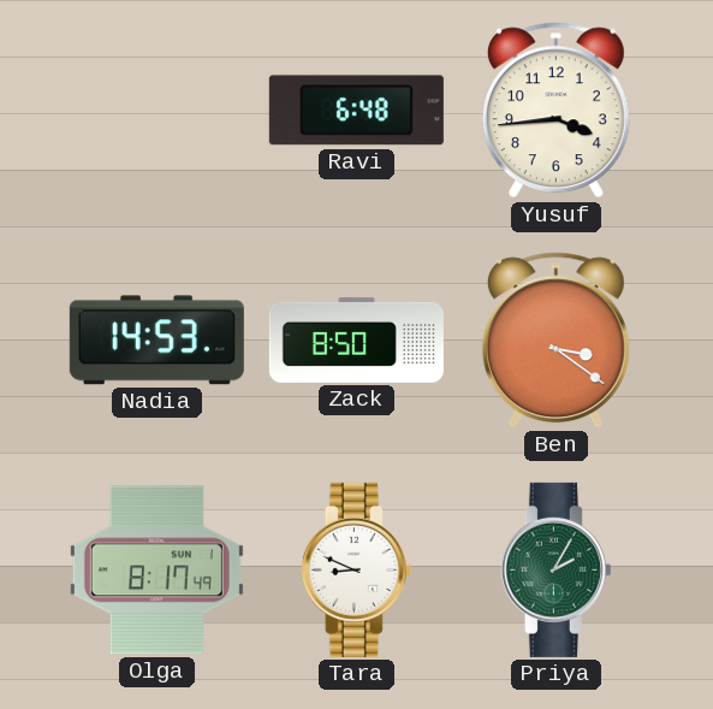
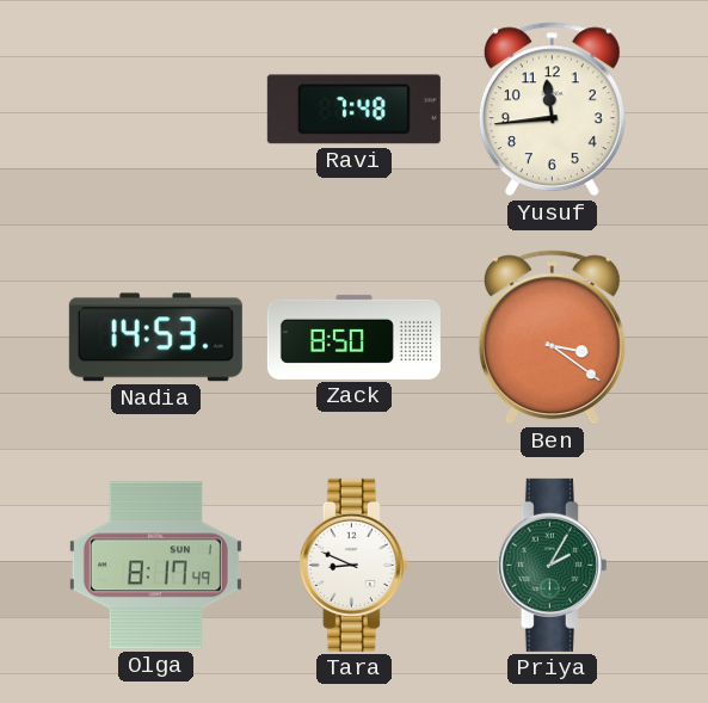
Ravi: 6:48 -> 7:48 (353, 110)
Yusuf: 3:44 -> 11:44 (552, 110)
